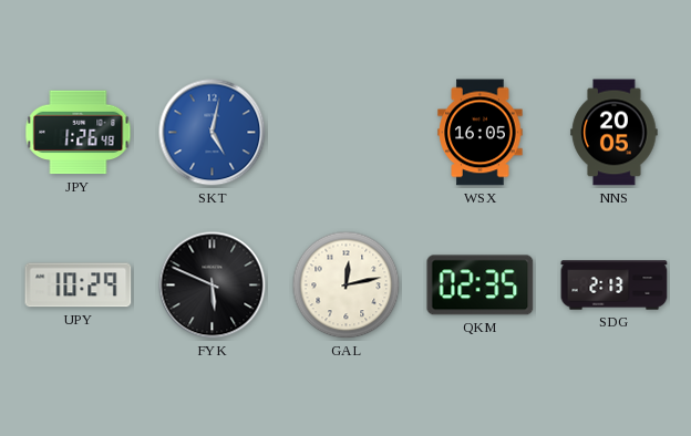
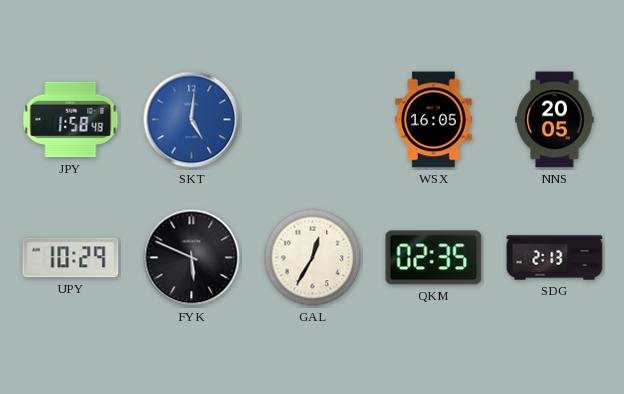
JPY: 1:26 -> 1:58 (71, 120)
SKT: 5:02 -> 5:01 (192, 120)
GAL: 12:13 -> 12:35 (313, 258)
